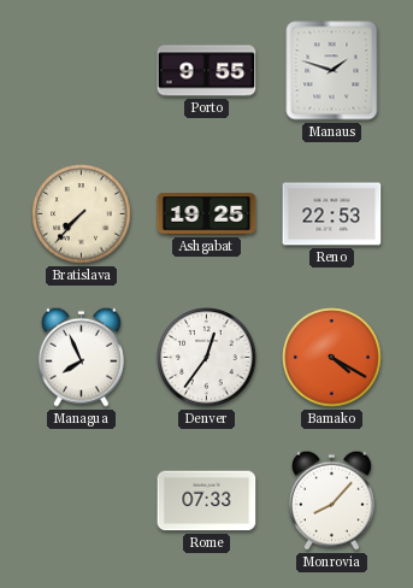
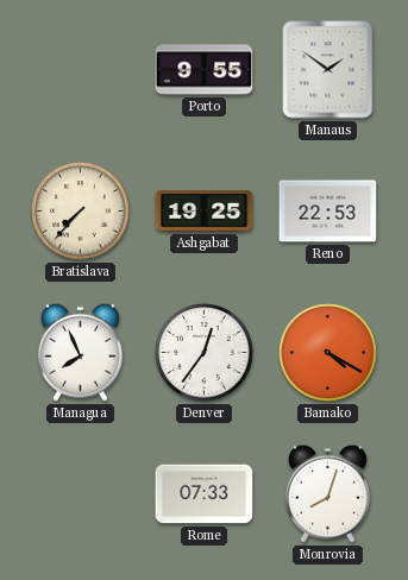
Manaus: 1:48 -> 1:51 (328, 70)
Monrovia: 8:07 -> 8:03 (327, 493)
